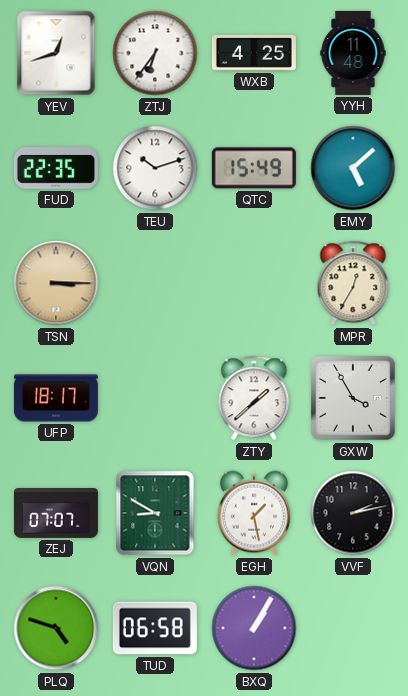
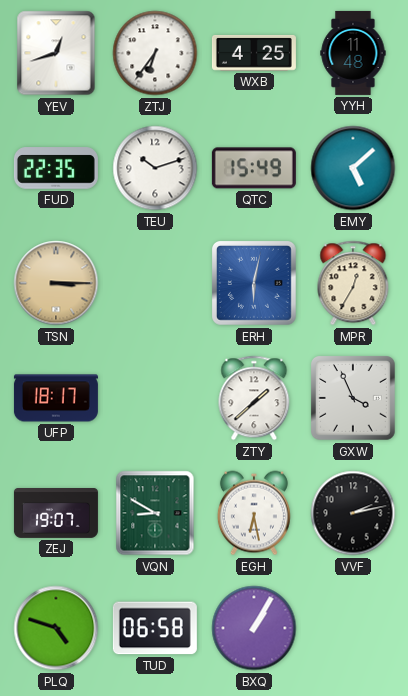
ERH: none -> 6:02 (255, 284)
GXW: 3:55 -> 3:56 (354, 399)
ZEJ: 07:07 -> 19:07 (56, 514)
EGH: 1:28 -> 6:28 (254, 513)
